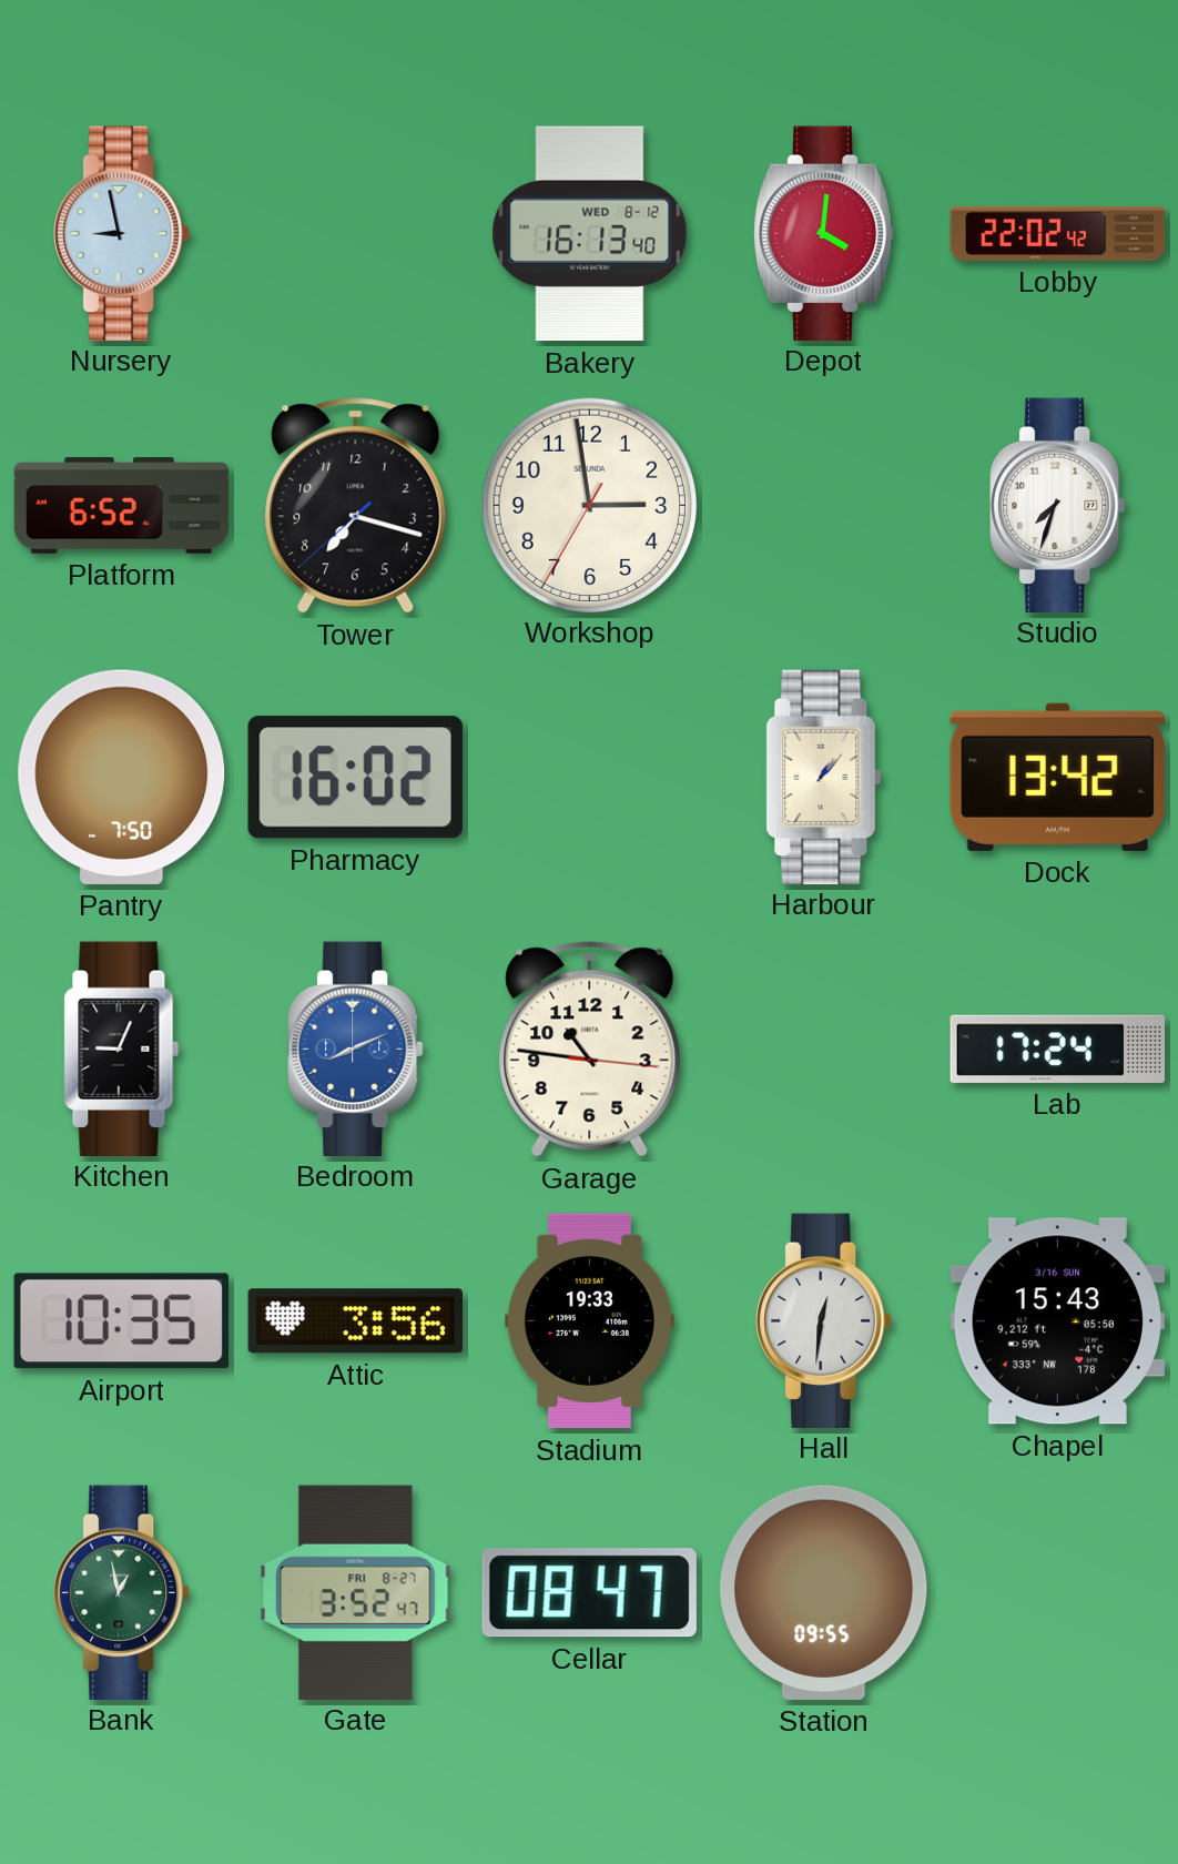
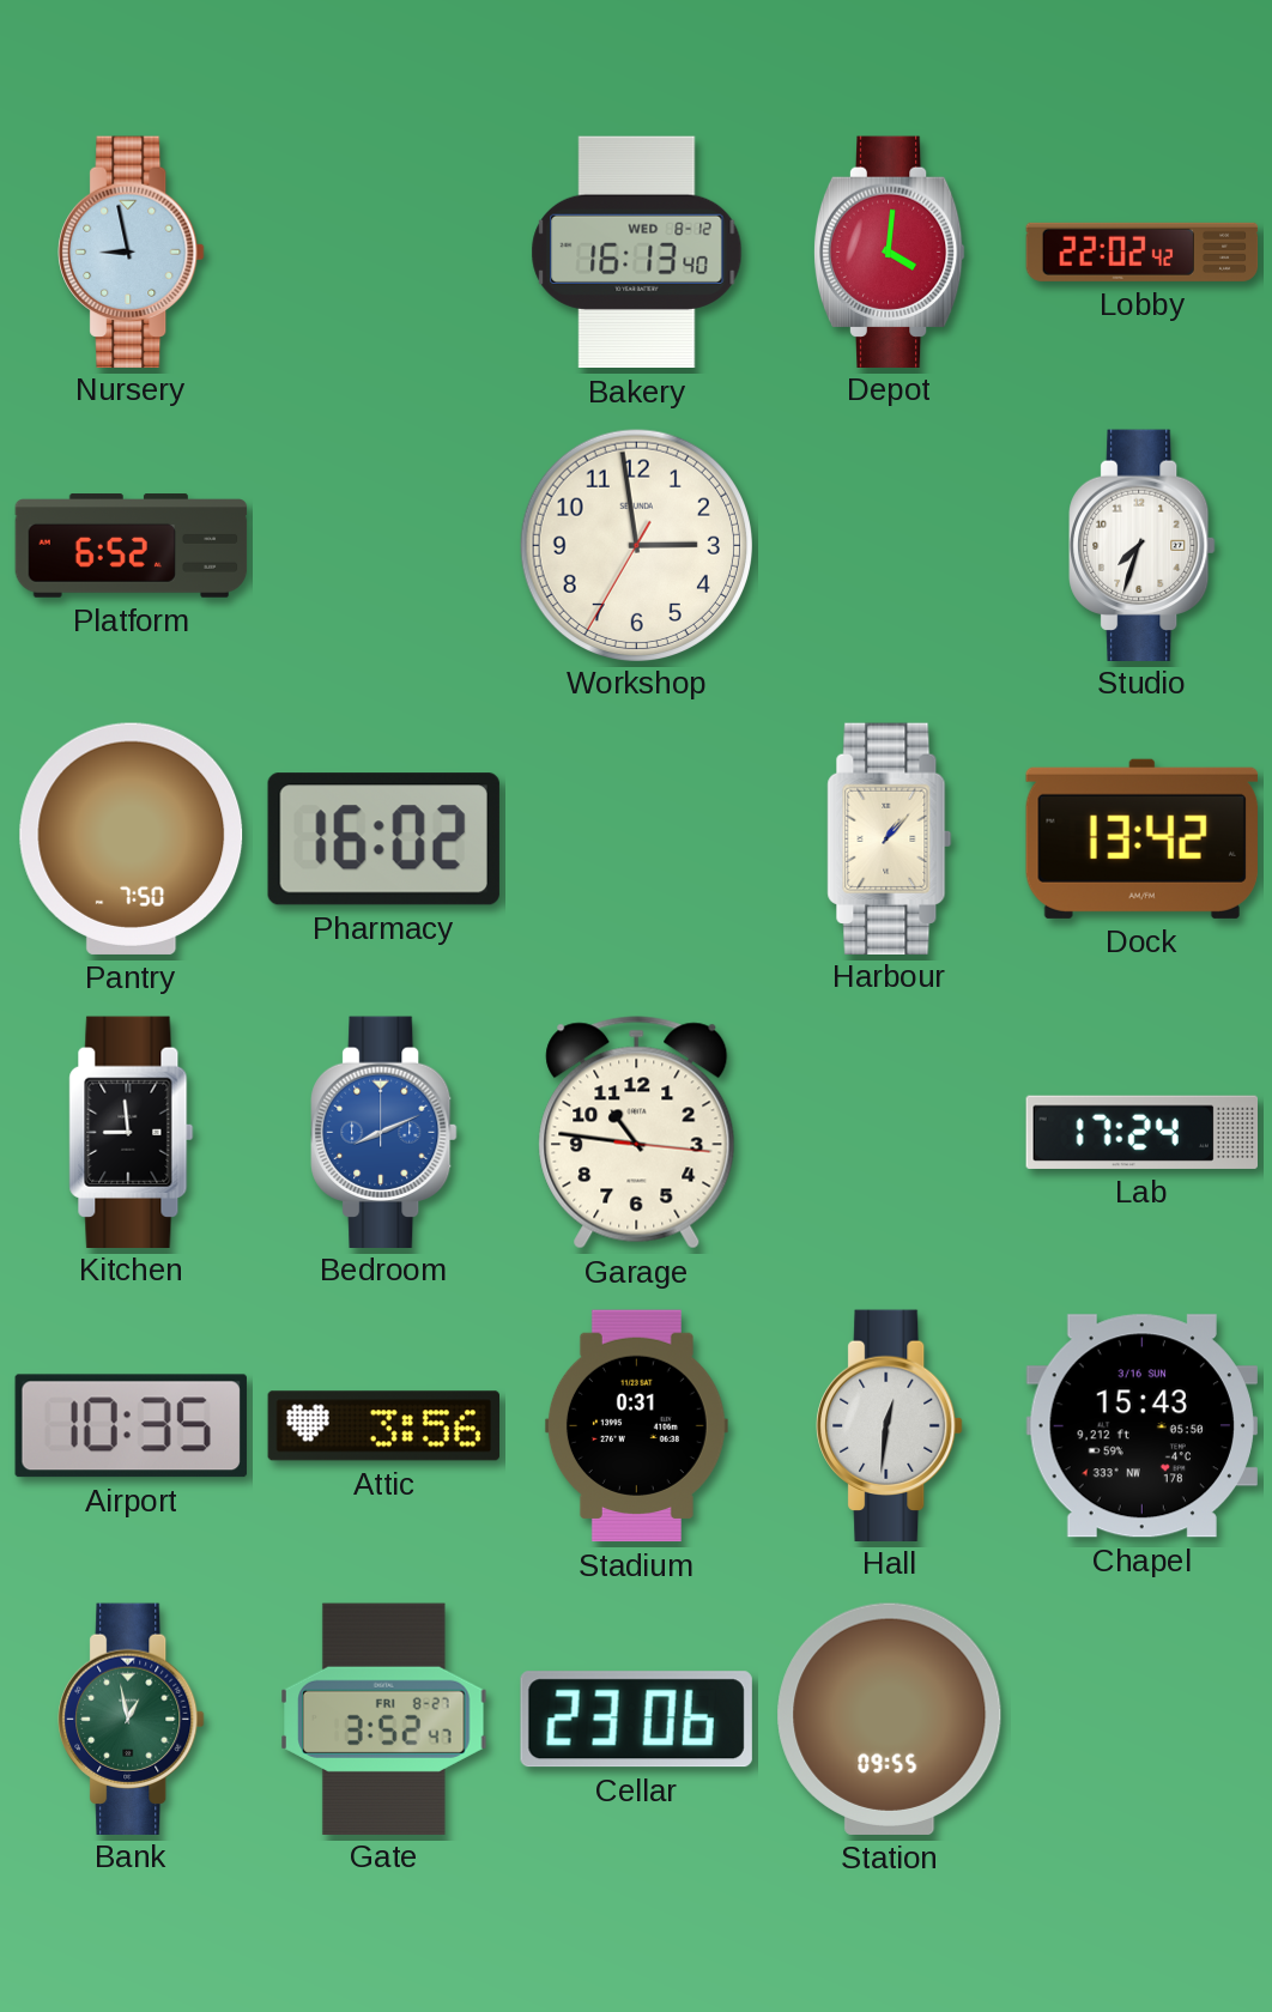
Tower: 7:17 -> none (356, 506)
Kitchen: 9:04 -> 8:59 (132, 1132)
Stadium: 19:33 -> 0:31 (636, 1426)
Cellar: 08:47 -> 23:06 (636, 1720)
